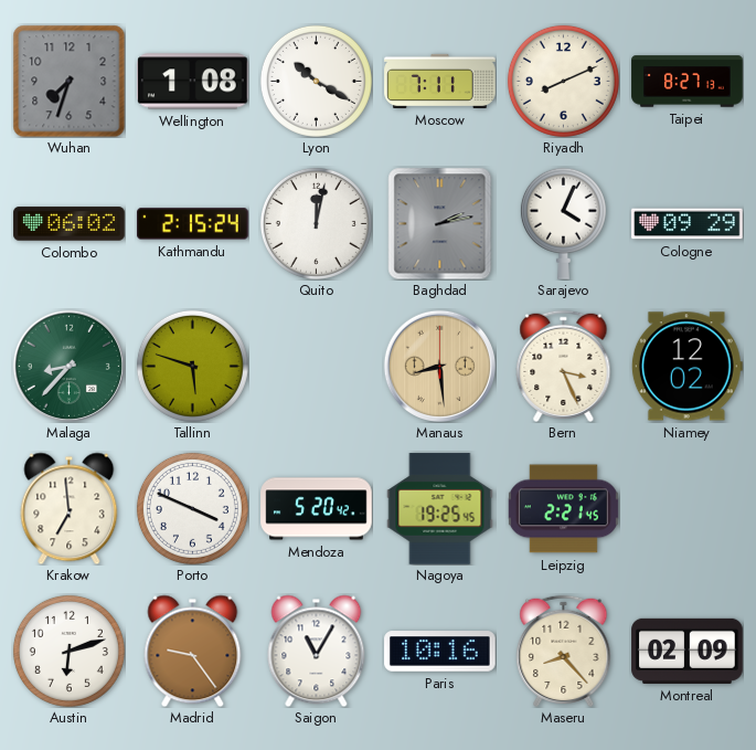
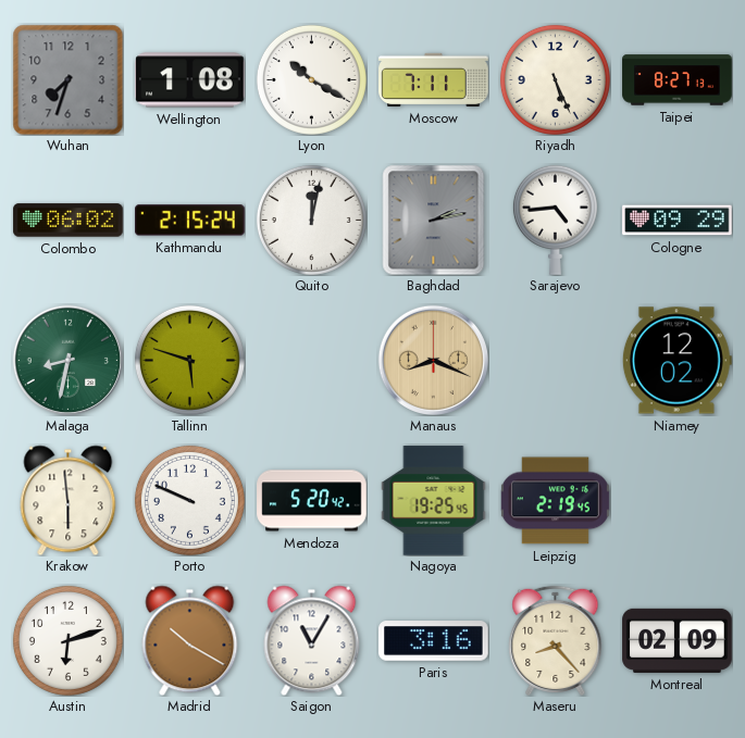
Riyadh: 8:11 -> 5:26 (555, 79)
Sarajevo: 4:04 -> 4:44 (555, 220)
Malaga: 8:37 -> 8:32 (67, 360)
Manaus: 8:29 -> 8:19 (433, 360)
Bern: 3:26 -> none (564, 366)
Krakow: 6:59 -> 5:59 (69, 500)
Porto: 3:49 -> 9:49 (189, 500)
Leipzig: 2:21 -> 2:19 (555, 501)
Madrid: 9:24 -> 10:20 (190, 640)
Paris: 10:16 -> 3:16 (434, 641)
